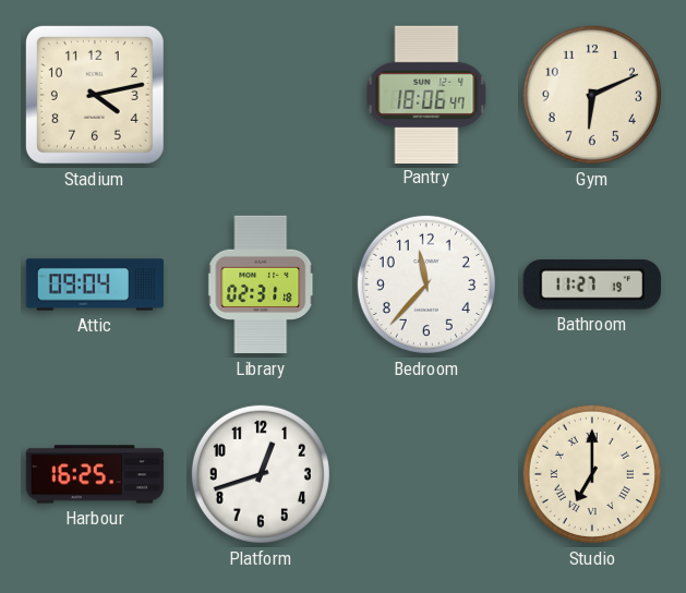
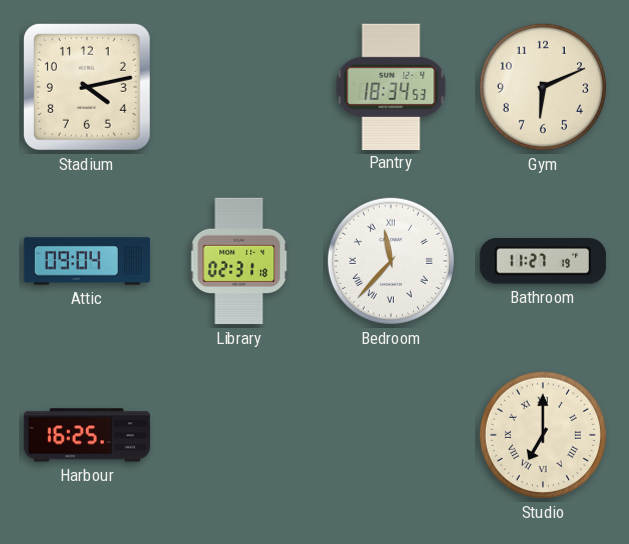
Pantry: 18:06 -> 18:34 (391, 86)
Bedroom numerals: Arabic -> Roman (391, 261)
Platform: 12:42 -> none (261, 474)
